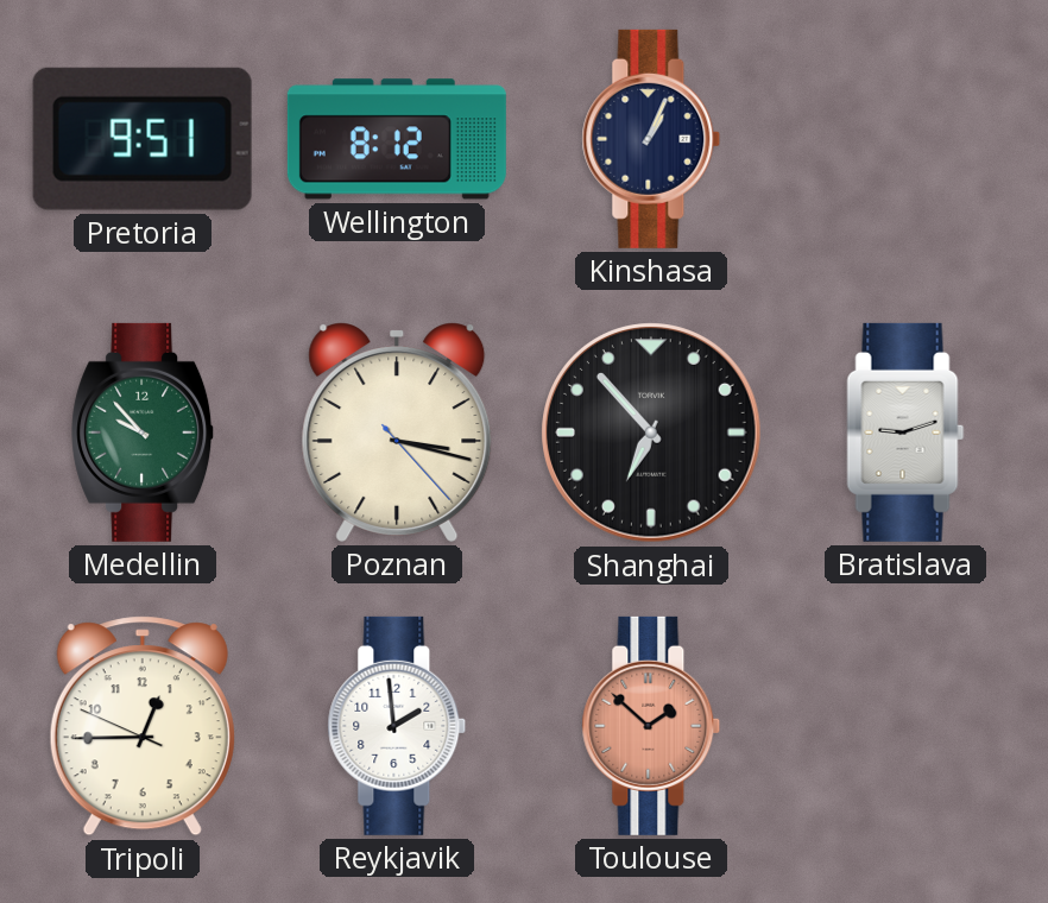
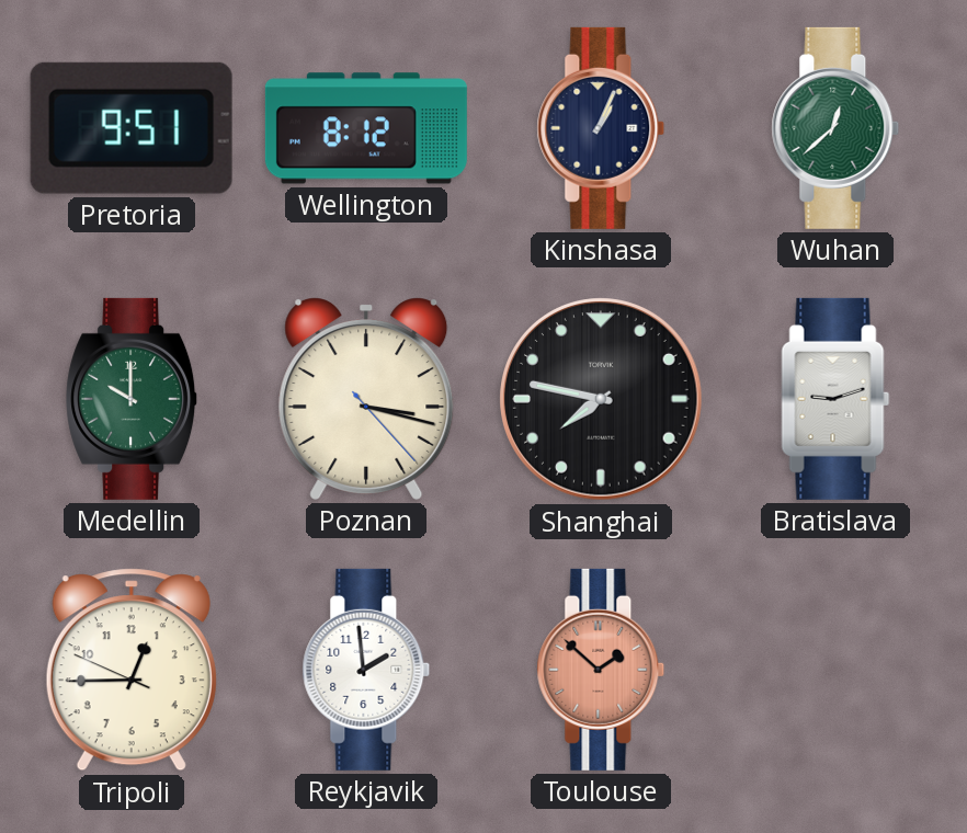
Wuhan: none -> 12:38 (835, 128)
Medellin: 9:53 -> 10:00 (133, 399)
Shanghai: 6:53 -> 7:47 (601, 399)
